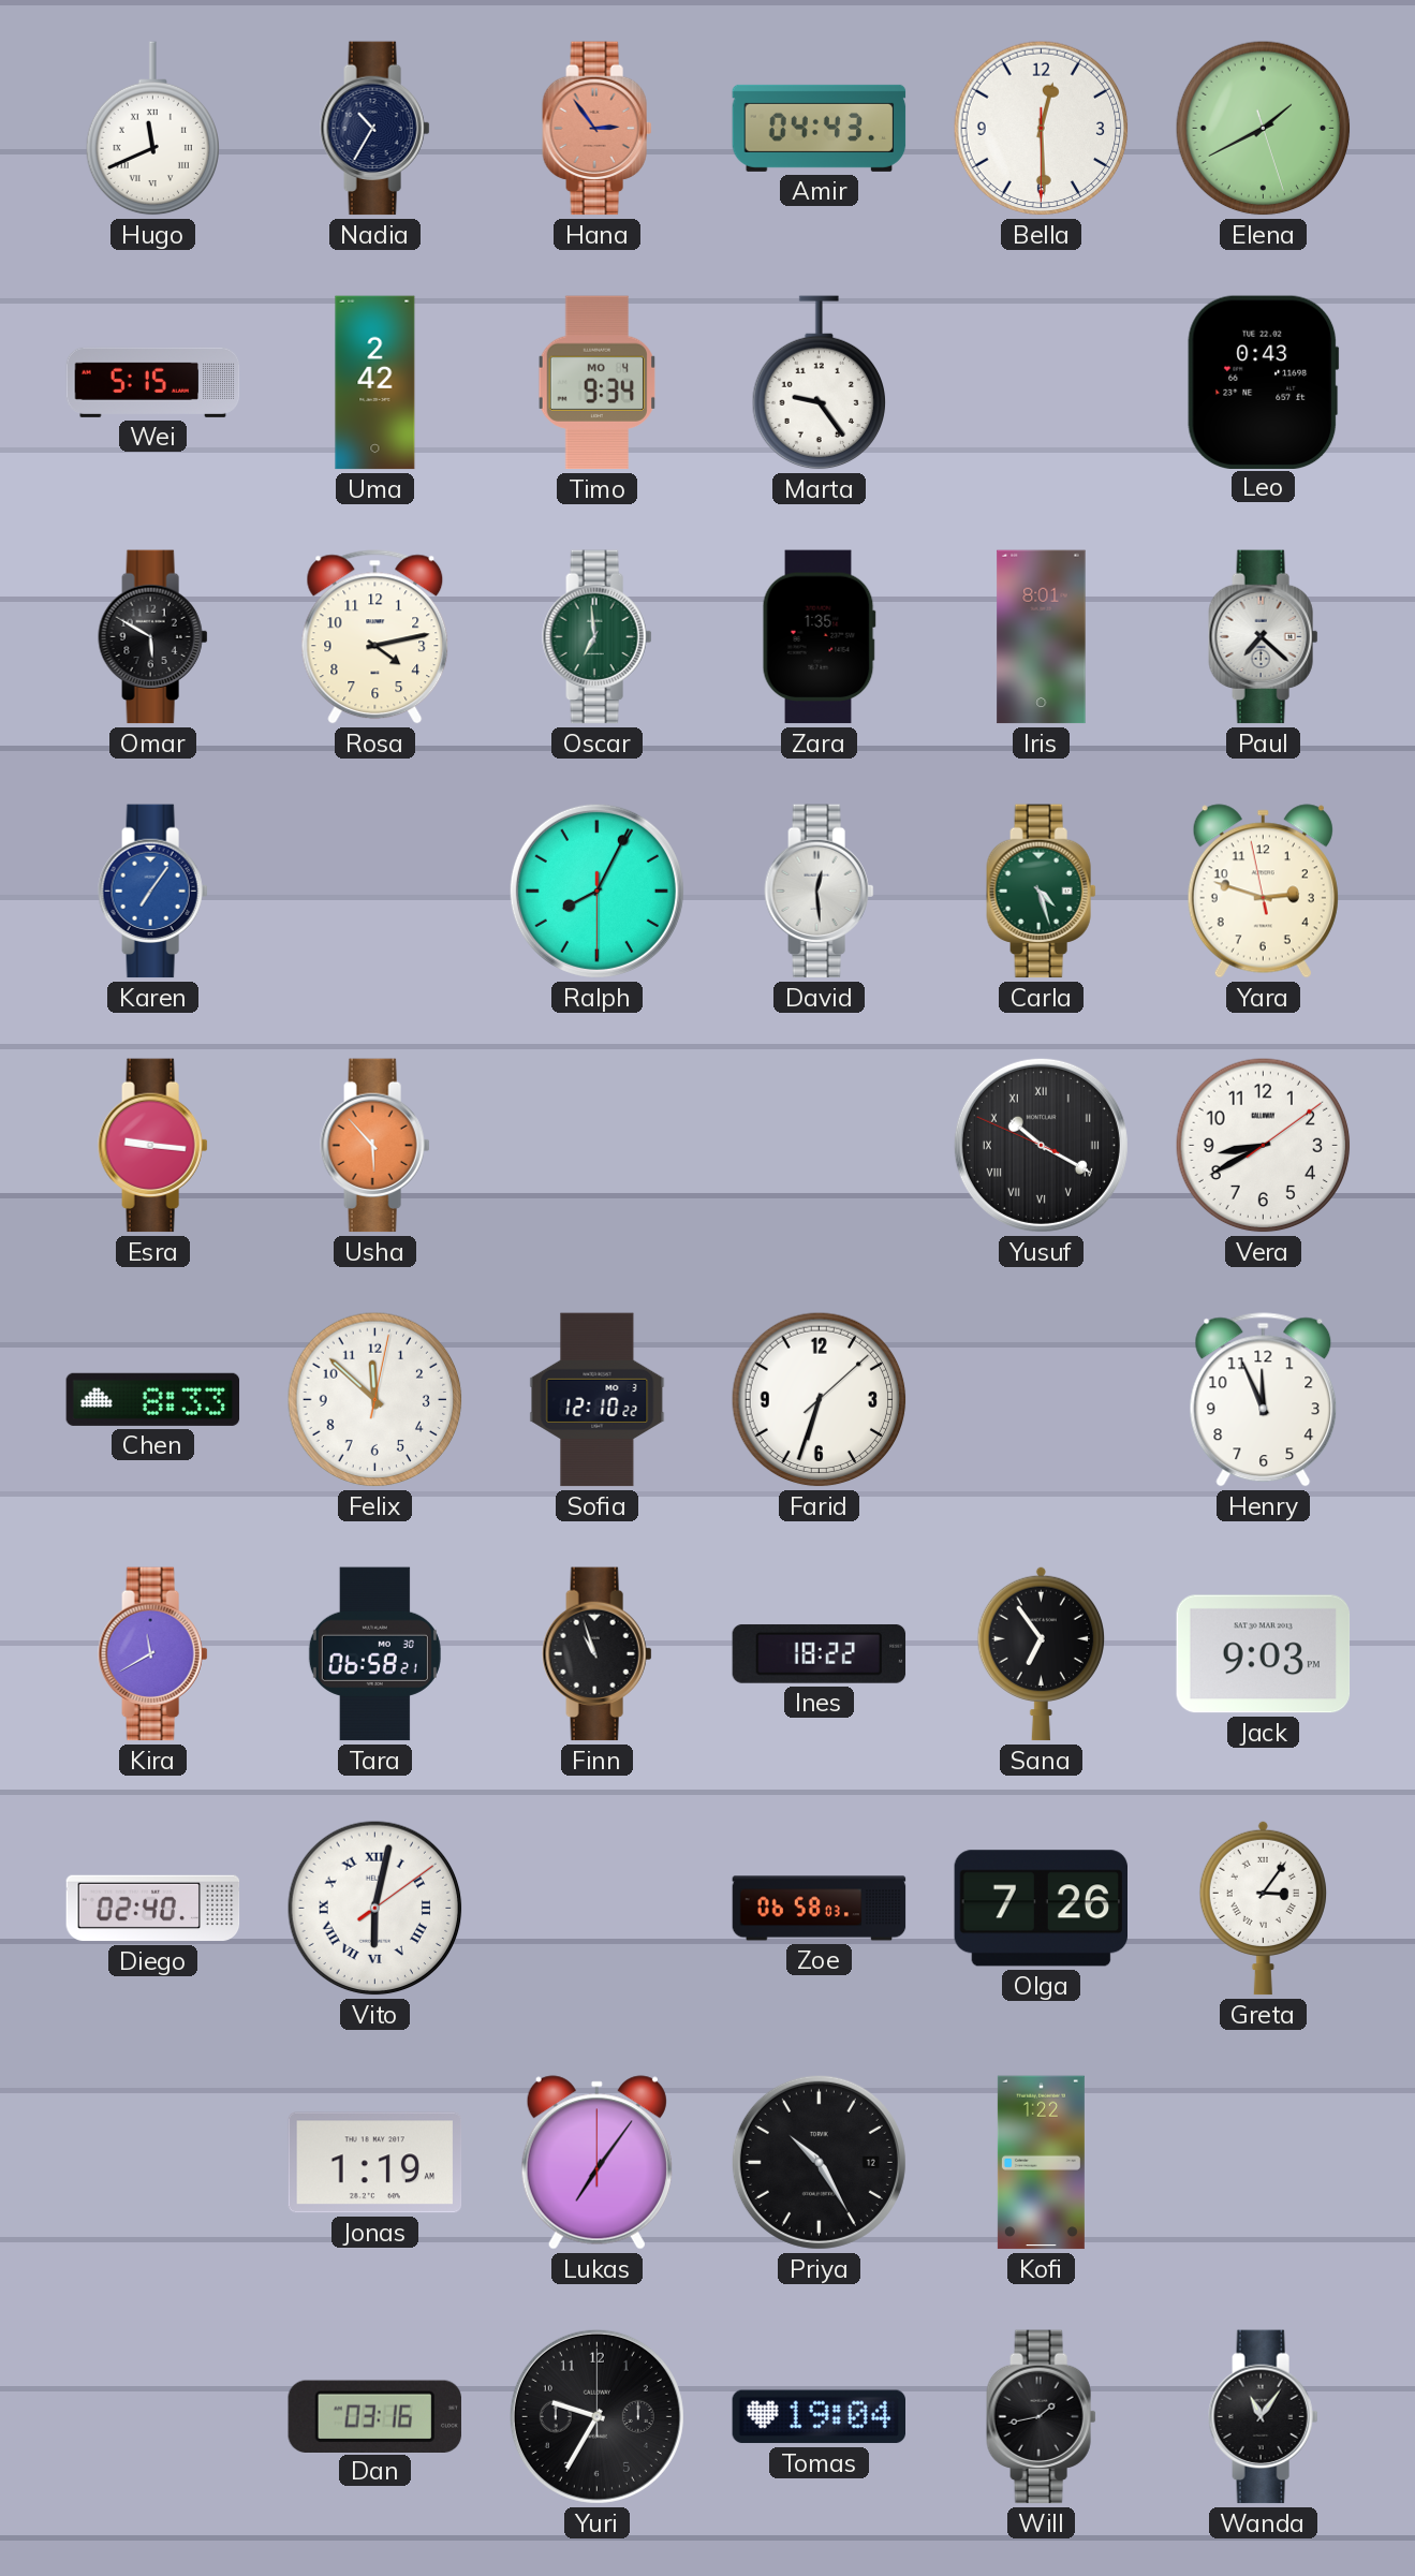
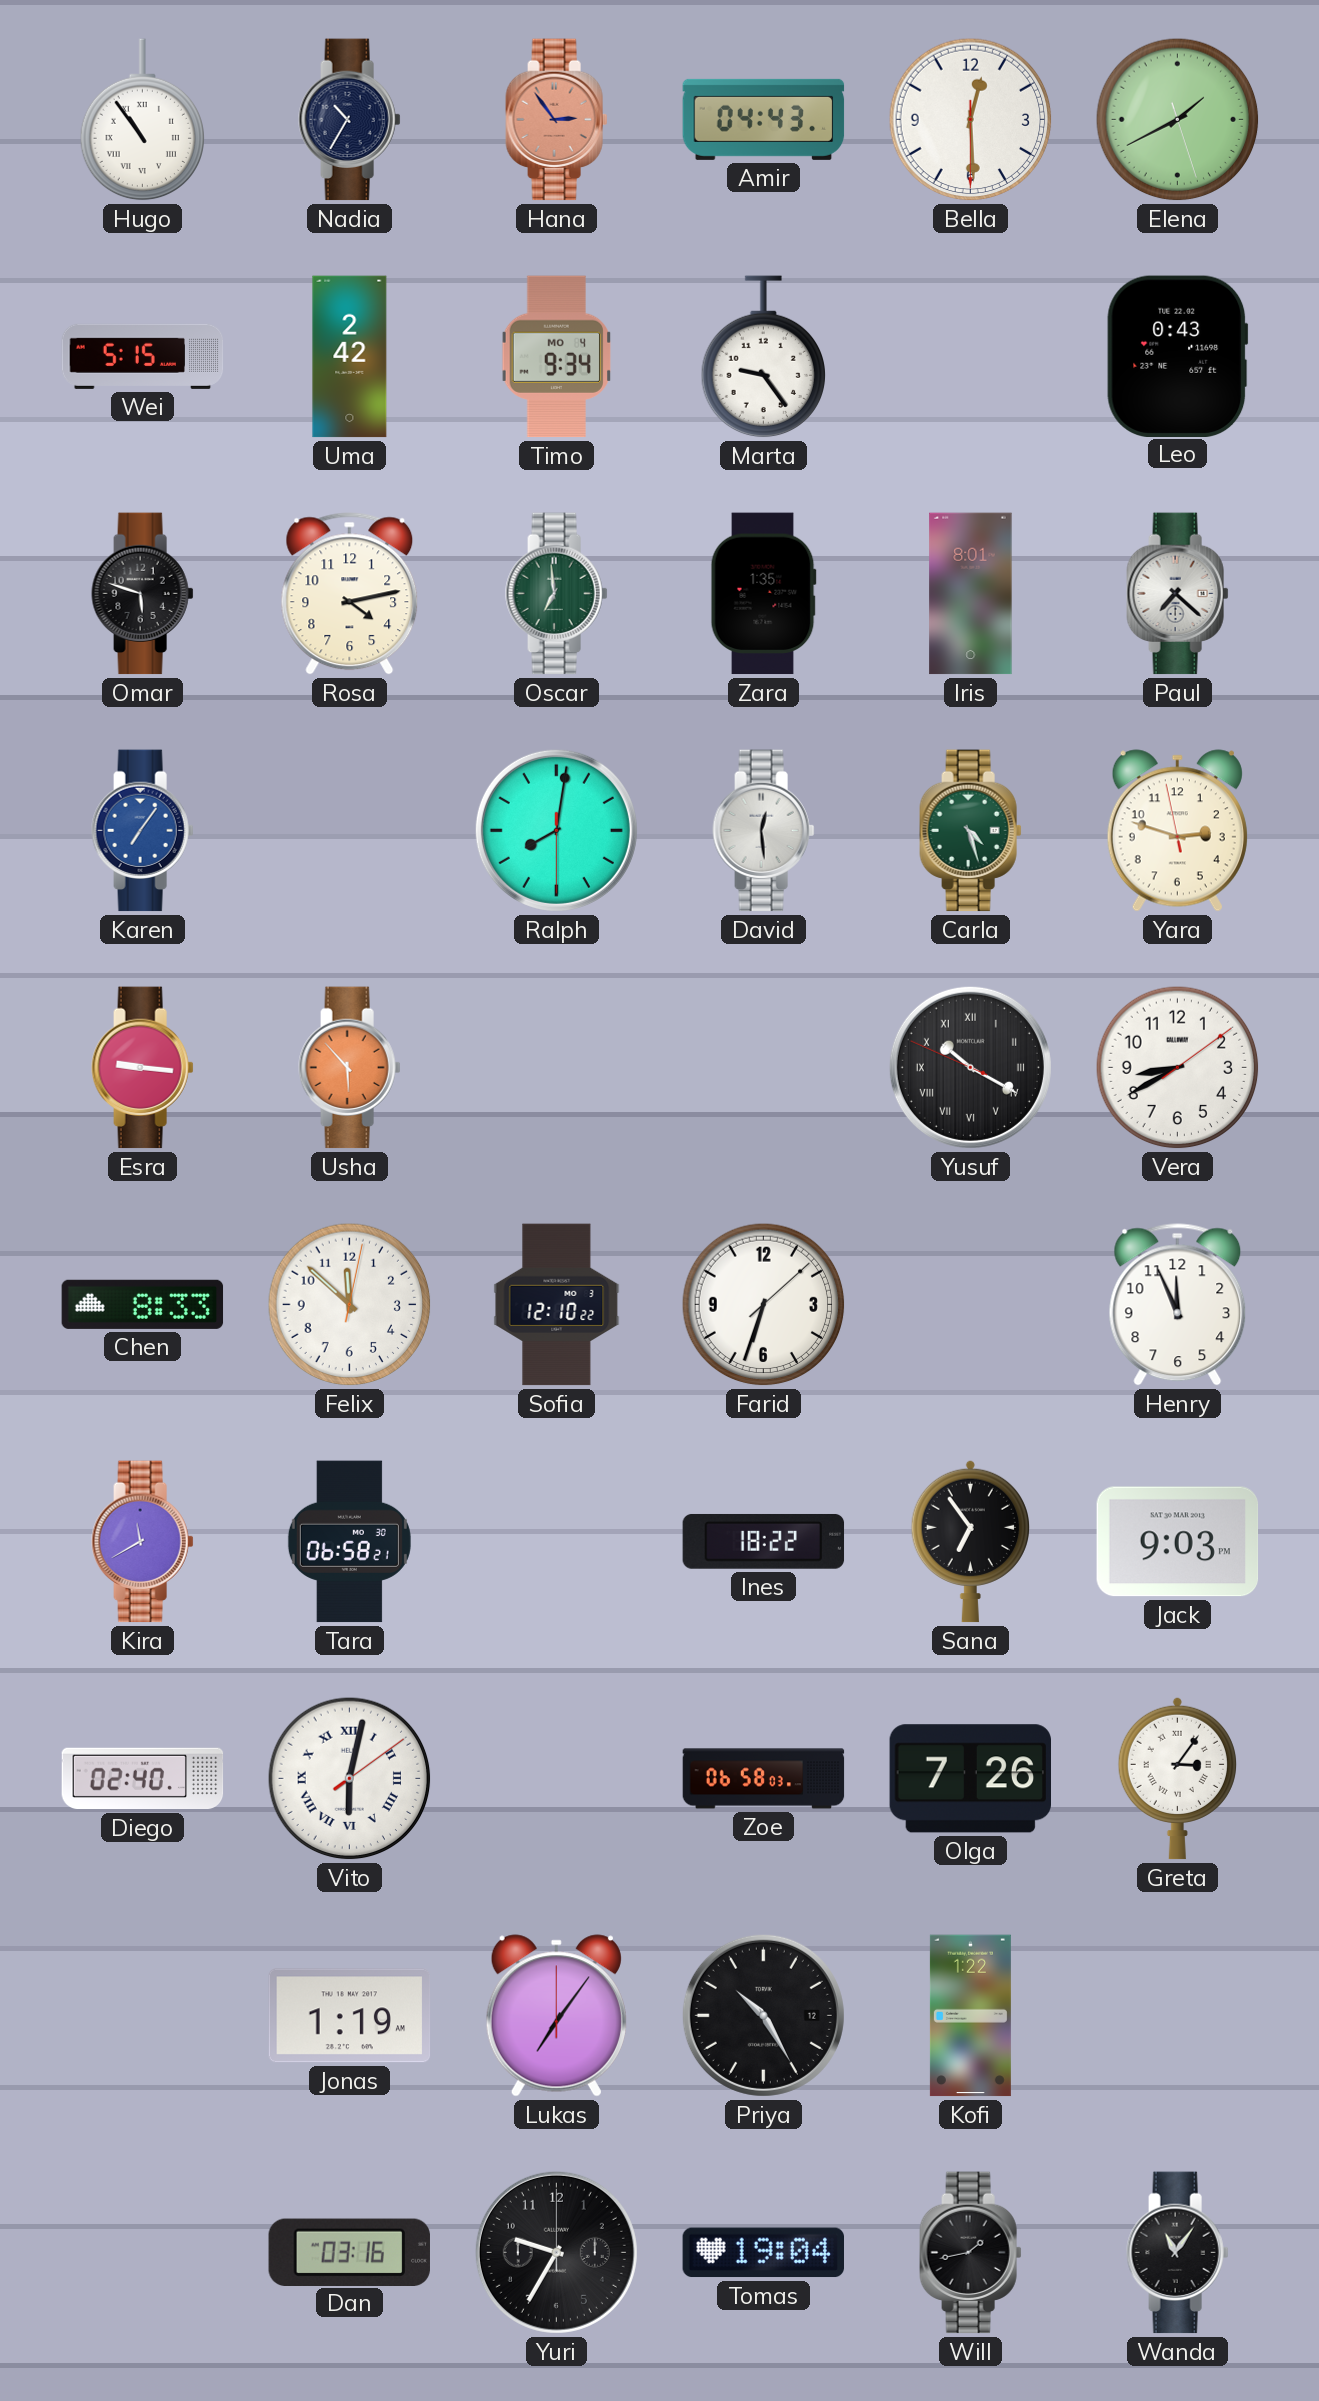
Hugo: 11:41 -> 10:54 (142, 120)
Omar: 5:50 -> 5:48 (143, 594)
Ralph: 8:04 -> 8:01 (556, 830)
Finn: 10:57 -> none (598, 1654)
